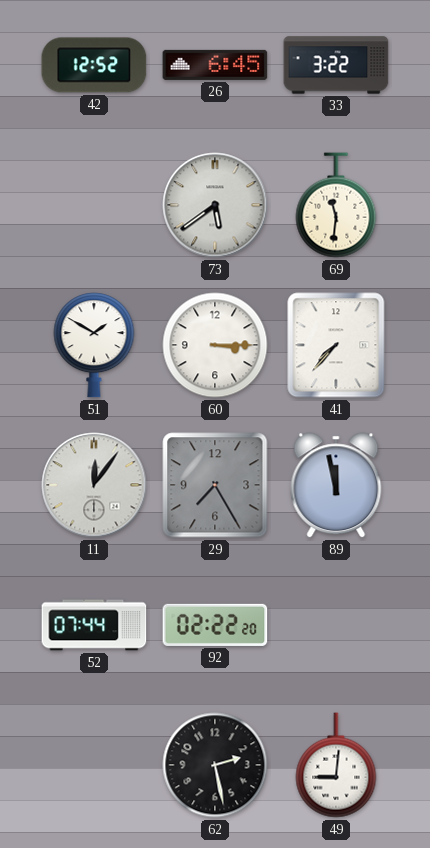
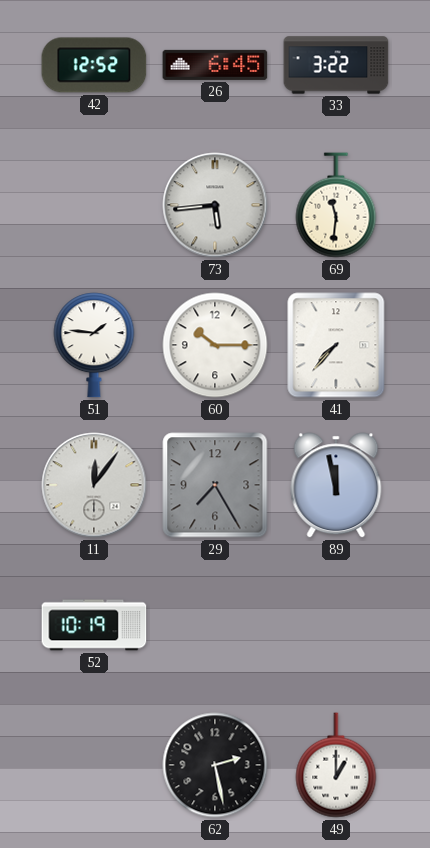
73: 5:39 -> 5:44 (215, 205)
51: 1:50 -> 1:46 (94, 345)
60: 3:15 -> 10:15 (215, 345)
52: 07:44 -> 10:19 (94, 625)
92: 02:22 -> none (215, 625)
49: 9:01 -> 1:00 (336, 765)
